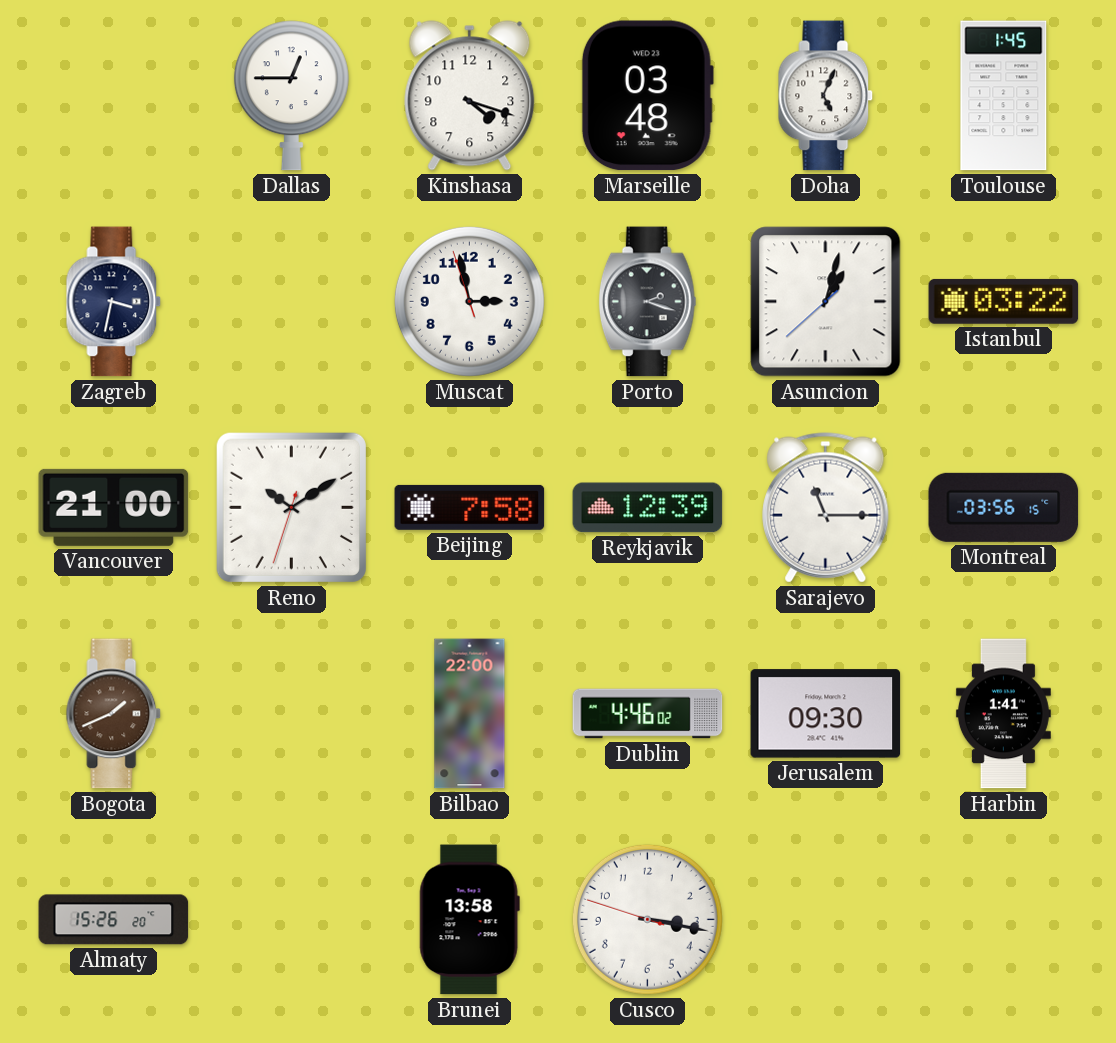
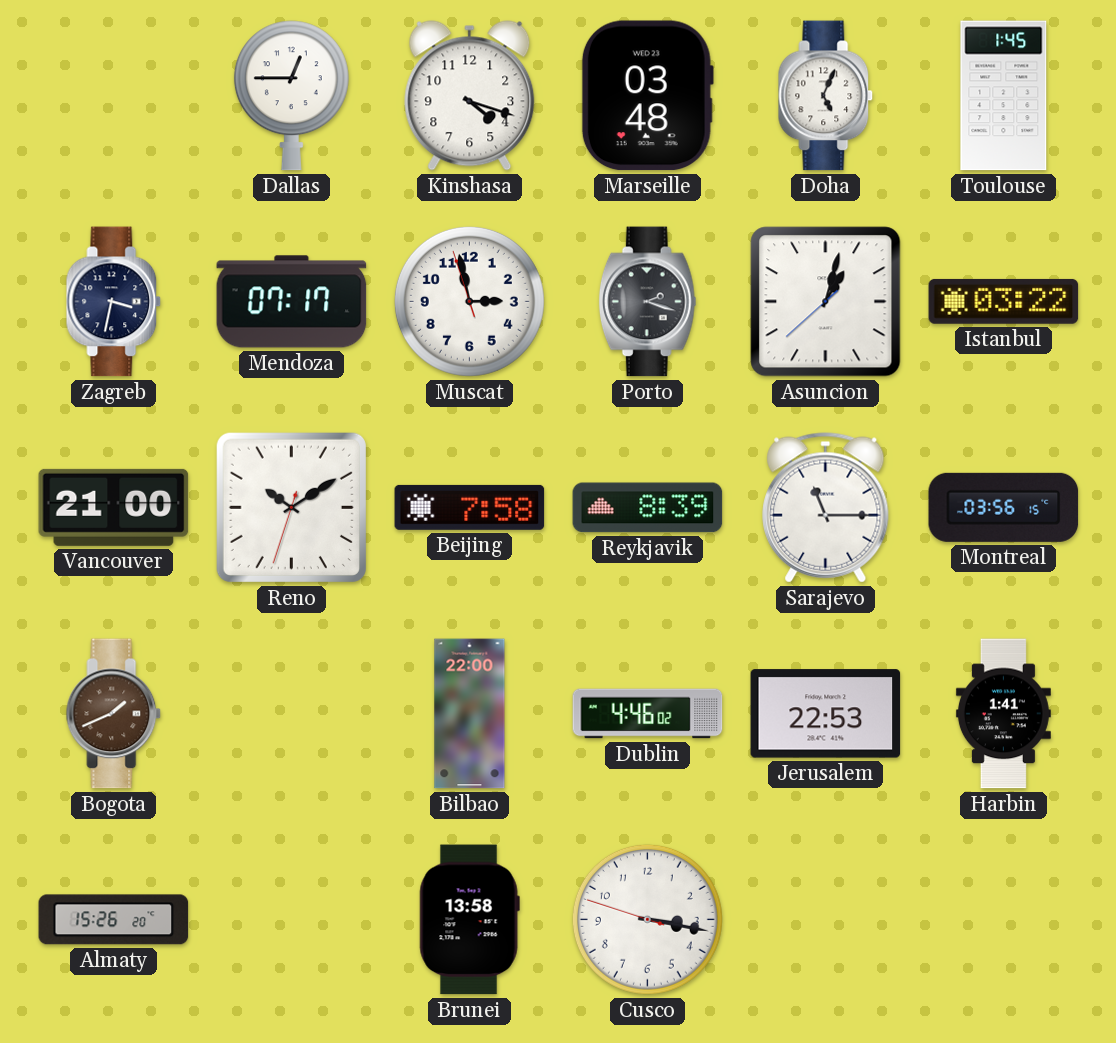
Mendoza: none -> 07:17 (292, 302)
Reykjavik: 12:39 -> 8:39 (648, 508)
Jerusalem: 09:30 -> 22:53 (826, 714)
